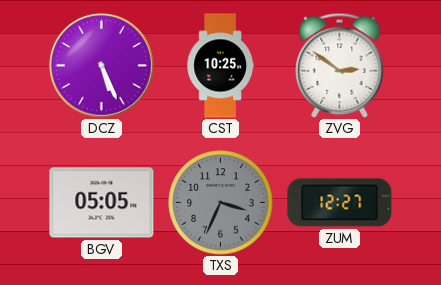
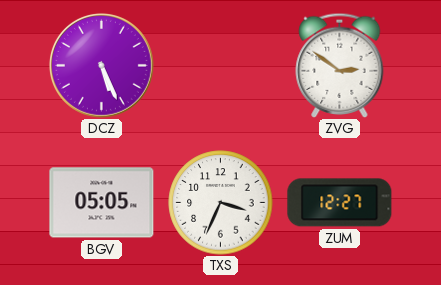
CST: 10:25 -> none (220, 66)
TXS dial: grey -> white (221, 203)
